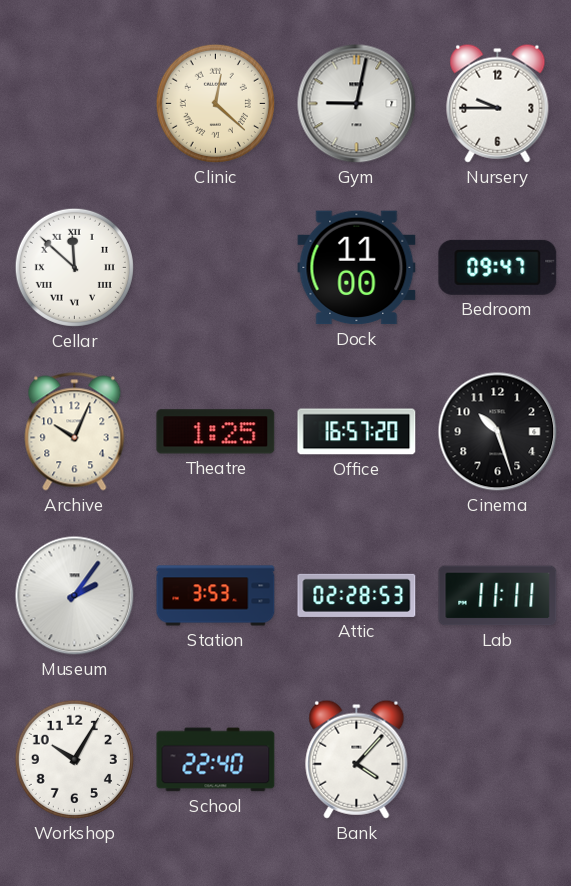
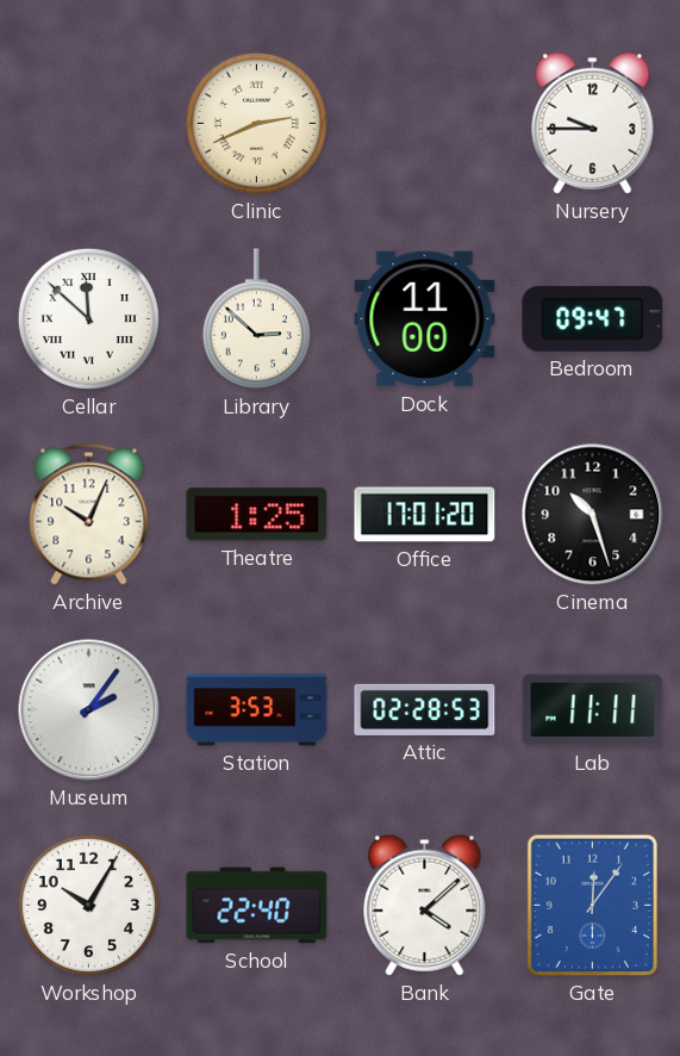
Clinic: 12:22 -> 2:41 (256, 123)
Gym: 9:02 -> none (357, 104)
Library: none -> 2:52 (256, 319)
Office: 16:57 -> 17:01 (425, 515)
Bank: 4:07 -> 4:08 (425, 905)
Gate: none -> 12:06 (592, 905)
